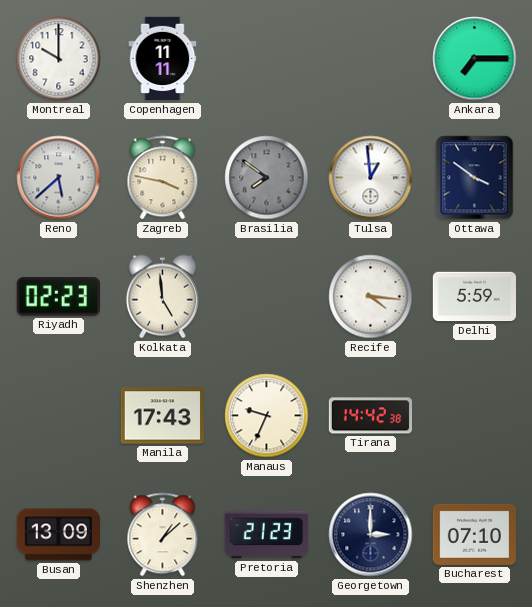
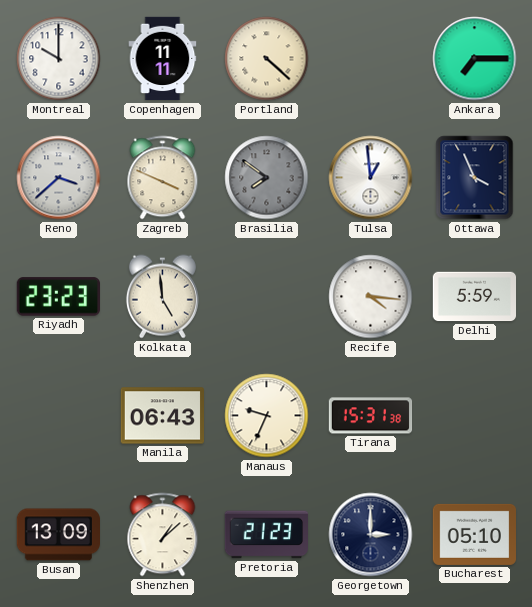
Portland: none -> 4:22 (267, 59)
Reno: 5:38 -> 3:38 (59, 178)
Zagreb: 3:47 -> 3:49 (163, 178)
Ottawa: 3:51 -> 3:56 (475, 178)
Riyadh: 02:23 -> 23:23 (58, 297)
Manila: 17:43 -> 06:43 (162, 416)
Tirana: 14:42 -> 15:31 (371, 416)
Bucharest: 07:10 -> 05:10 (475, 534)
